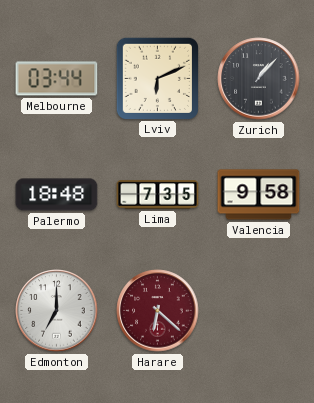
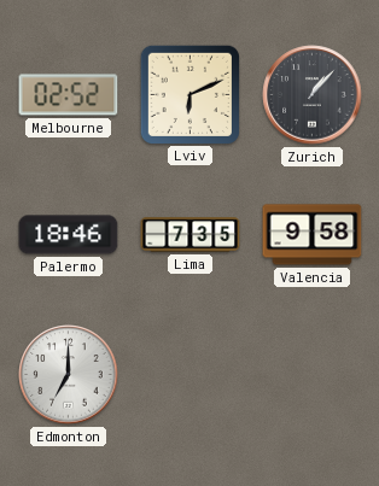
Melbourne: 03:44 -> 02:52 (69, 95)
Palermo: 18:48 -> 18:46 (69, 235)
Harare: 6:22 -> none (158, 311)
